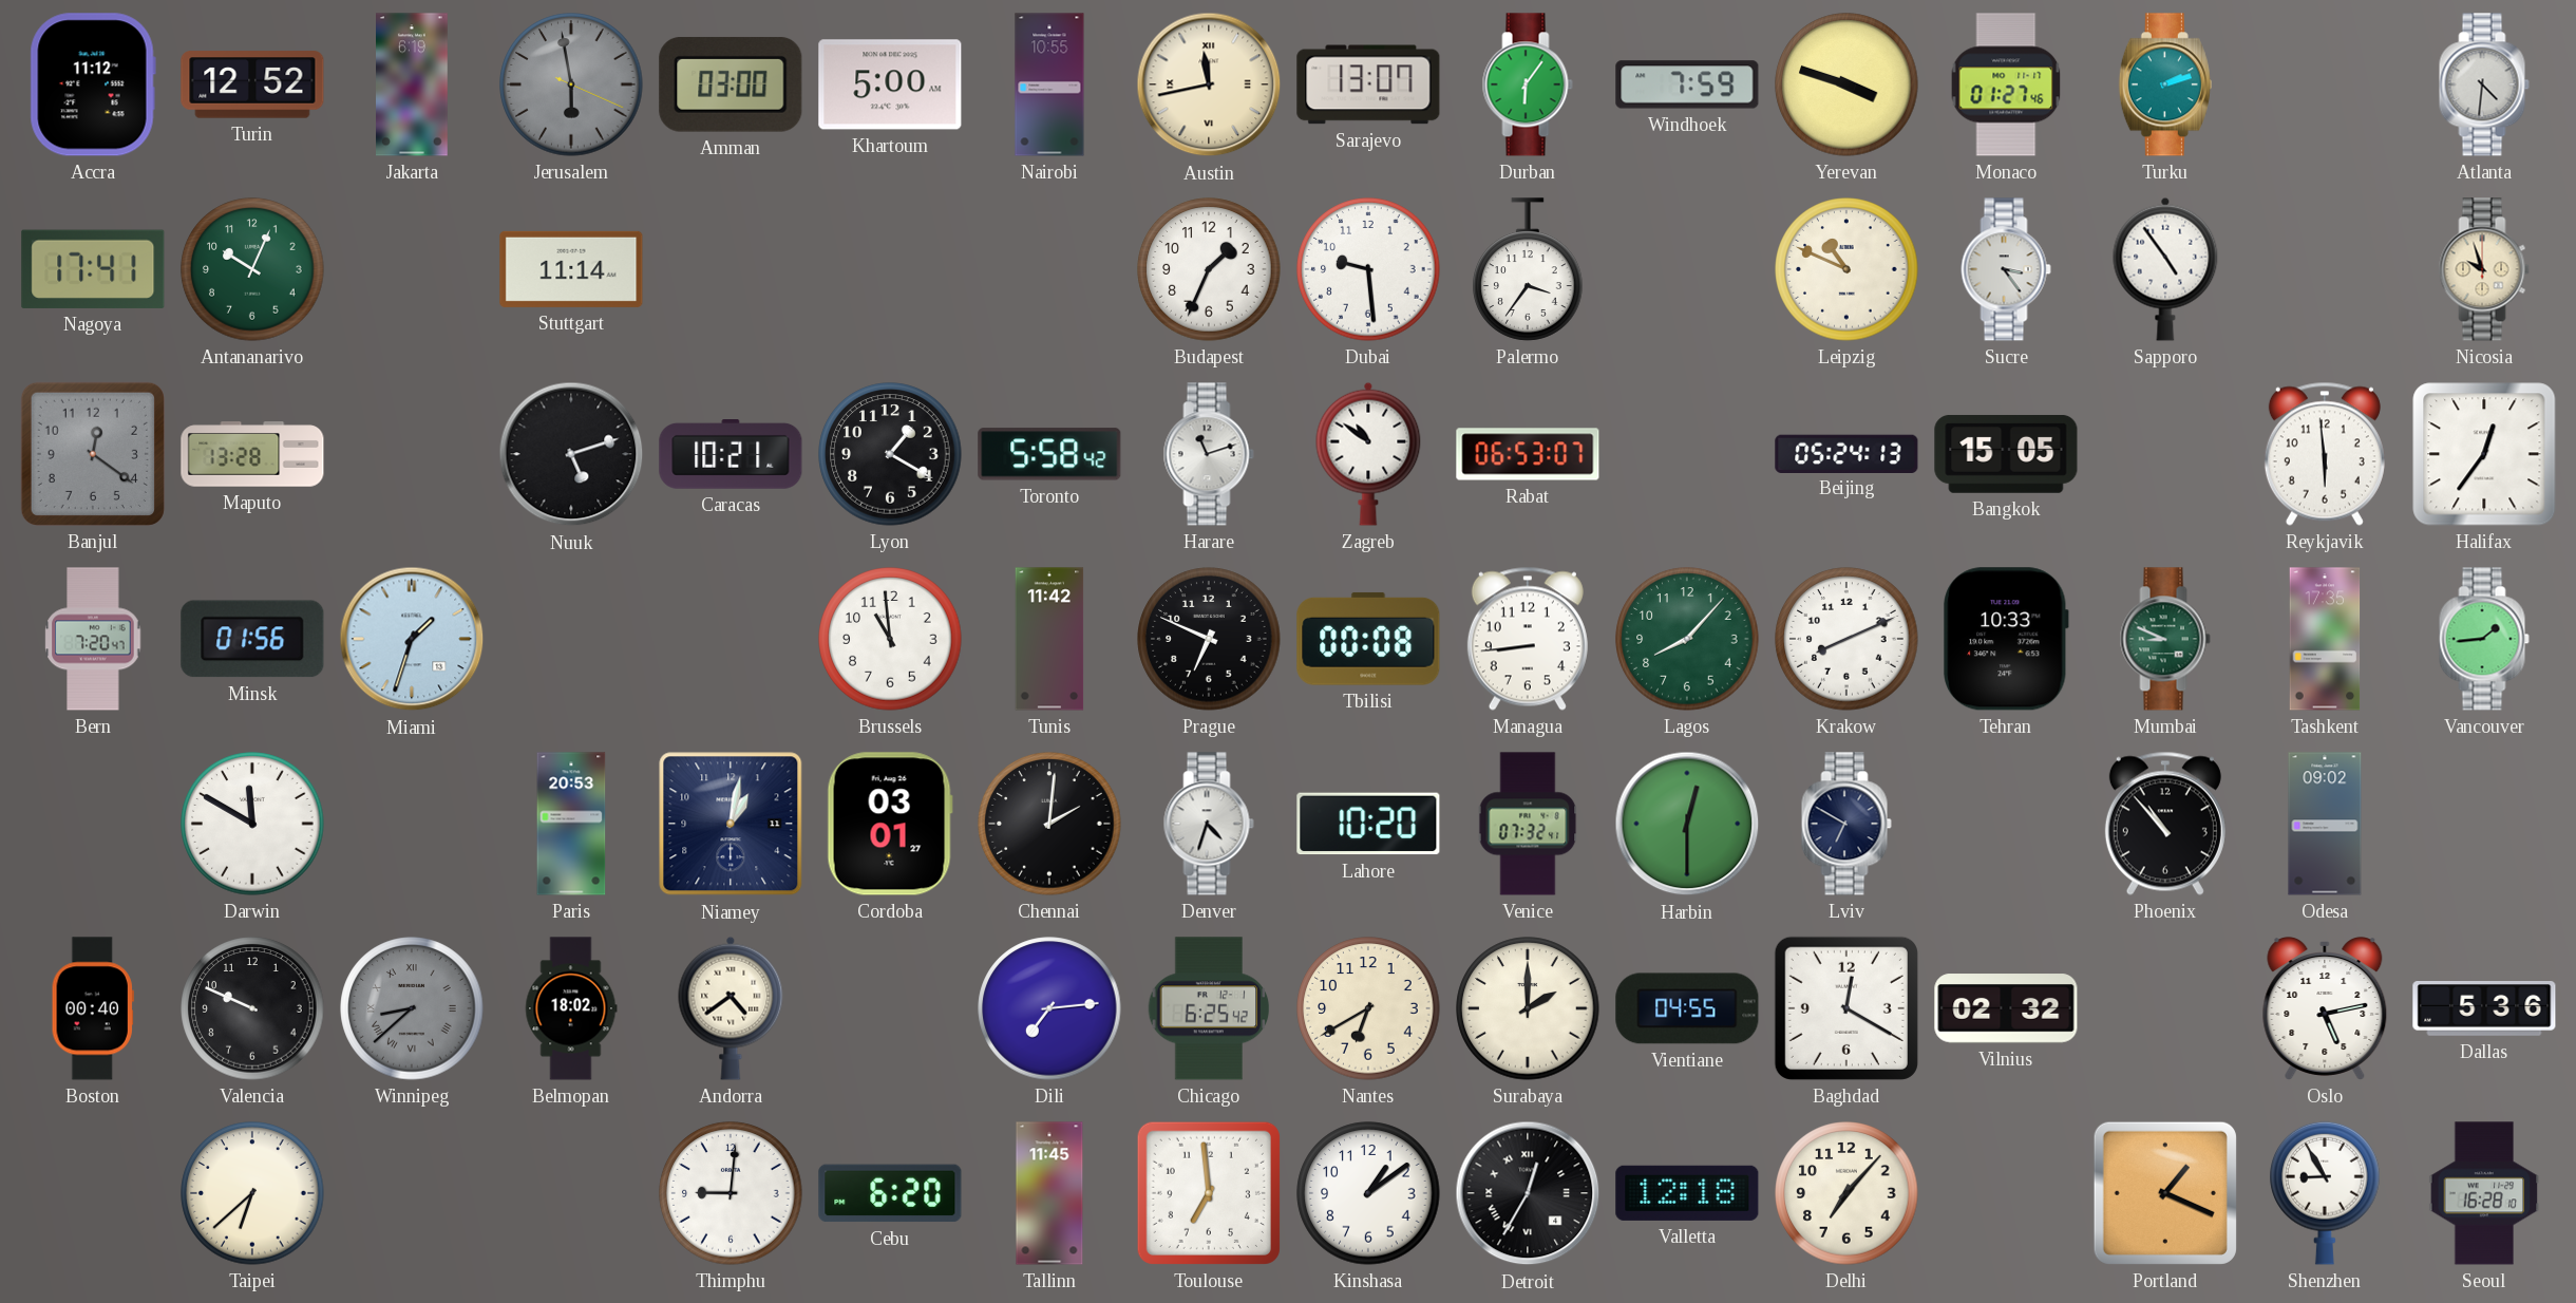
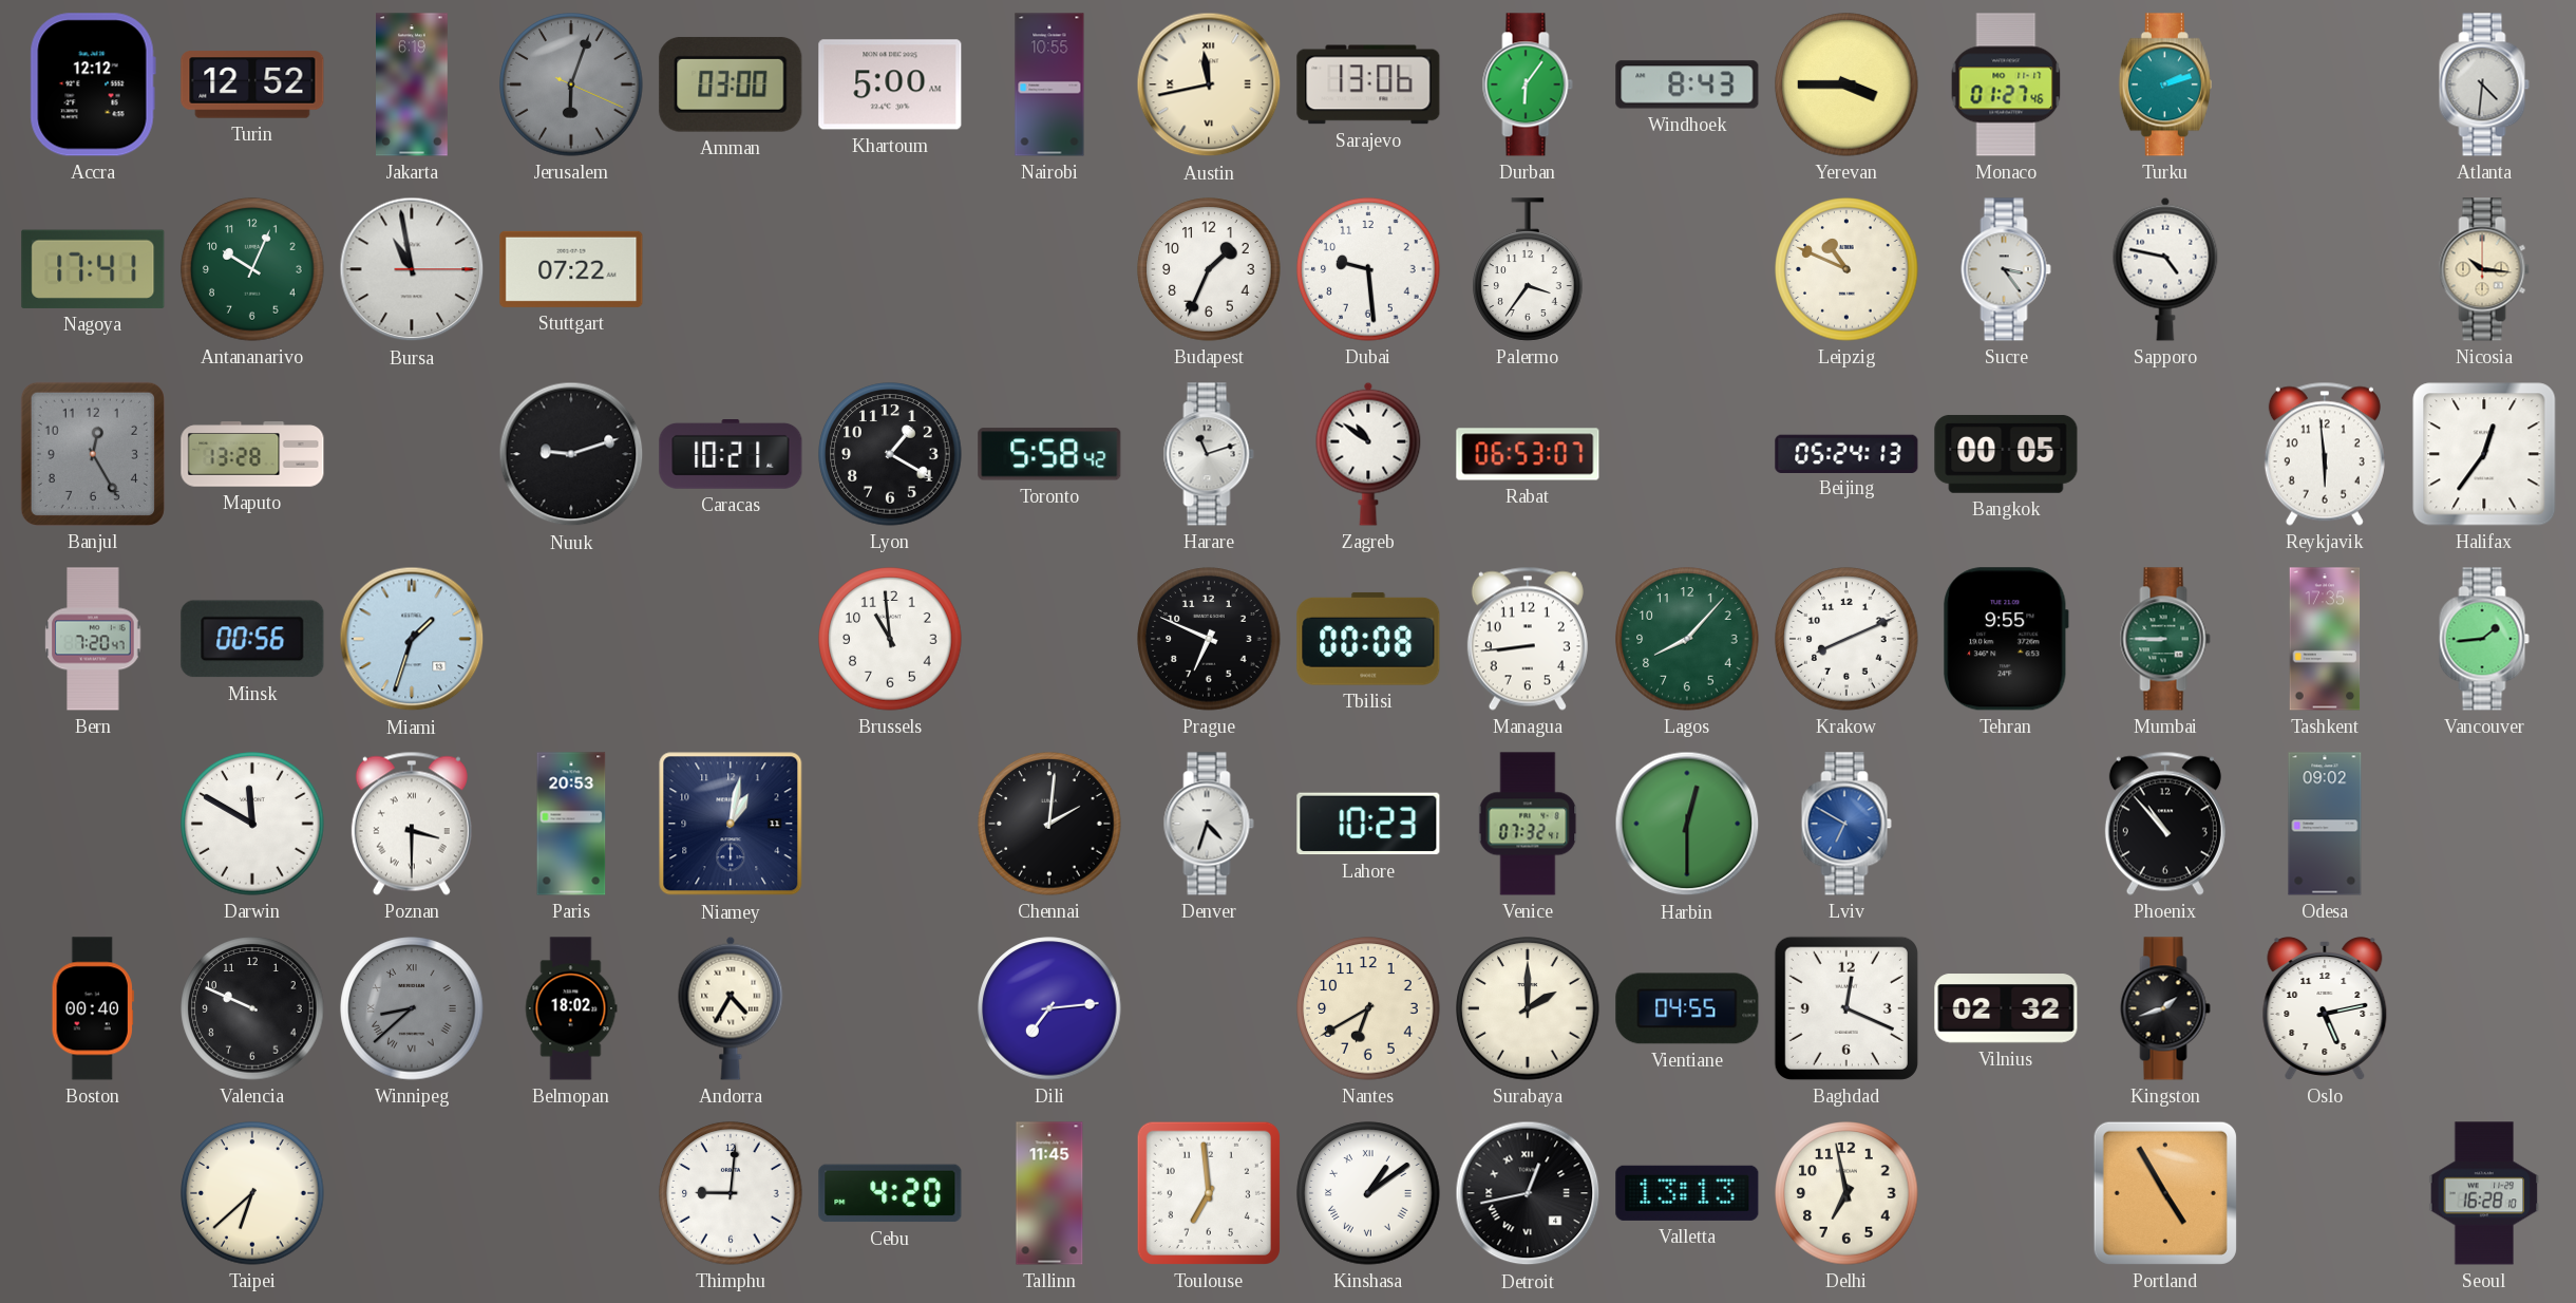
Accra: 11:12 -> 12:12 (93, 84)
Jerusalem: 5:58 -> 6:03 (571, 84)
Sarajevo: 13:07 -> 13:06 (1368, 84)
Windhoek: 7:59 -> 8:43 (1687, 84)
Yerevan: 3:48 -> 3:45 (1846, 84)
Bursa: none -> 10:58 (412, 269)
Stuttgart: 11:14 -> 07:22 (571, 269)
Sapporo: 4:54 -> 4:47 (2165, 269)
Nicosia: 9:57 -> 10:16 (2484, 269)
Banjul: 12:21 -> 12:25 (93, 454)
Nuuk: 5:12 -> 9:12 (571, 454)
Bangkok: 15:05 -> 00:05 (2006, 454)
Minsk: 01:56 -> 00:56 (252, 639)
Tunis: 11:42 -> none (1049, 639)
Tehran: 10:33 -> 9:55 (2006, 639)
Mumbai: 8:49 -> 8:45 (2165, 639)
Poznan: none -> 3:30 (412, 824)
Cordoba: 03:01 -> none (890, 824)
Lahore: 10:20 -> 10:23 (1368, 824)
Lviv dial: navy -> blue (1846, 824)
Andorra: 4:39 -> 4:35 (731, 1008)
Chicago: 6:25 -> none (1209, 1008)
Baghdad: 12:20 -> 12:19 (1846, 1008)
Kingston: none -> 1:42 (2165, 1008)
Dallas: 5:36 -> none (2484, 1009)
Cebu: 6:20 -> 4:20 (890, 1193)
Kinshasa numerals: Arabic -> Roman (1368, 1193)
Detroit: 12:35 -> 12:43 (1528, 1193)
Valletta: 12:18 -> 13:13 (1687, 1193)
Delhi: 7:07 -> 6:58 (1846, 1193)
Portland: 1:19 -> 4:55 (2165, 1193)
Shenzhen: 8:55 -> none (2325, 1193)
